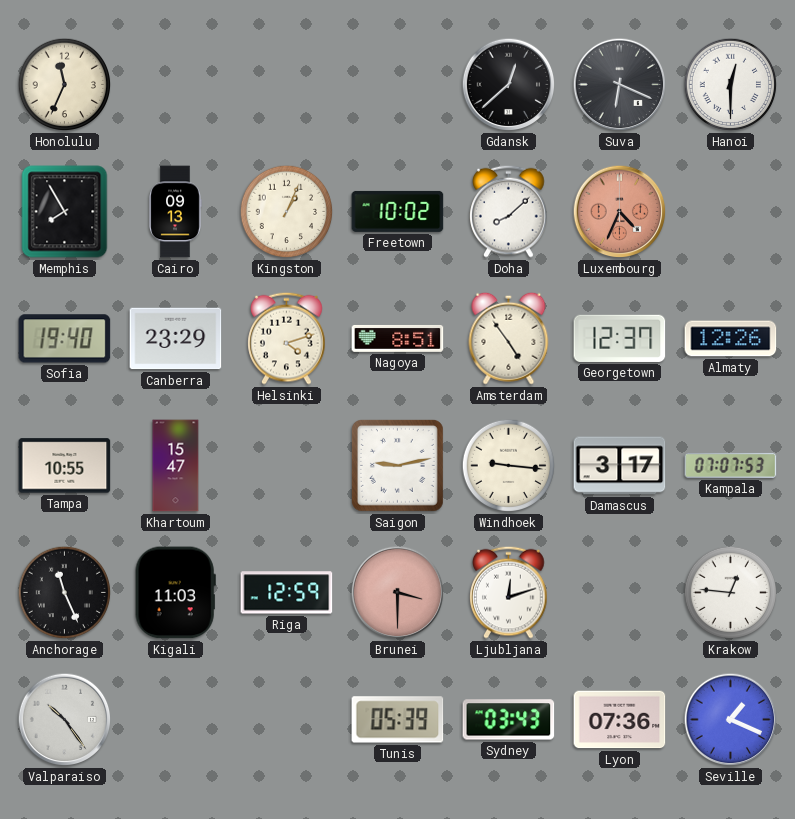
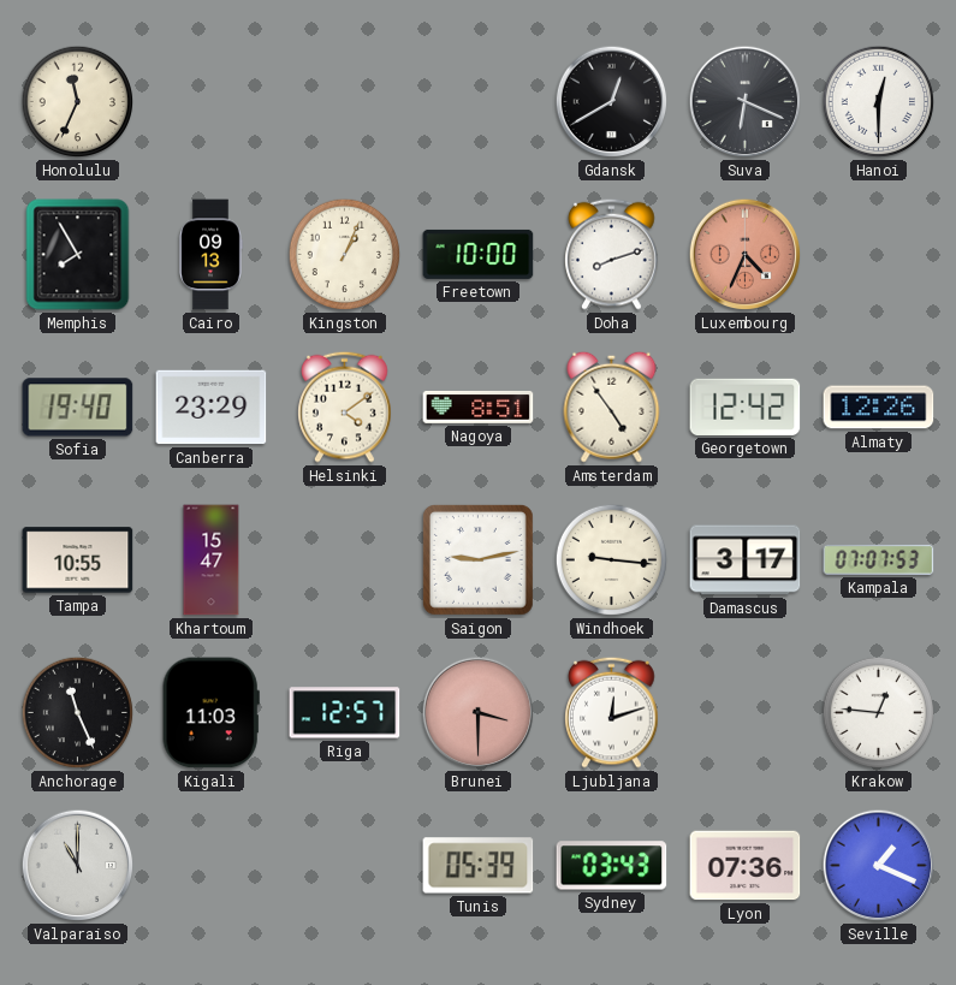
Gdansk: 12:38 -> 12:40 (612, 102)
Freetown: 10:02 -> 10:00 (479, 254)
Doha: 8:08 -> 8:12 (612, 254)
Helsinki: 4:12 -> 4:09 (345, 407)
Georgetown: 12:37 -> 12:42 (746, 407)
Riga: 12:59 -> 12:57 (345, 713)
Valparaiso: 10:24 -> 11:00 (78, 866)
